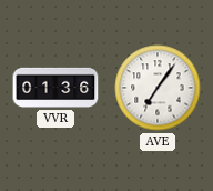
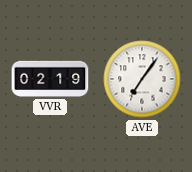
VVR: 01:36 -> 02:19 (50, 79)
